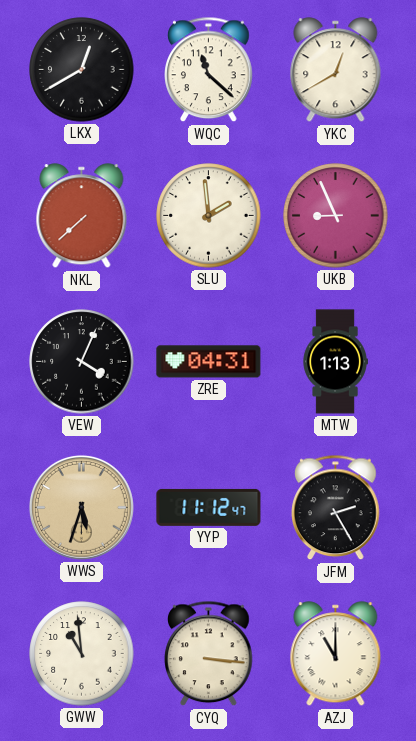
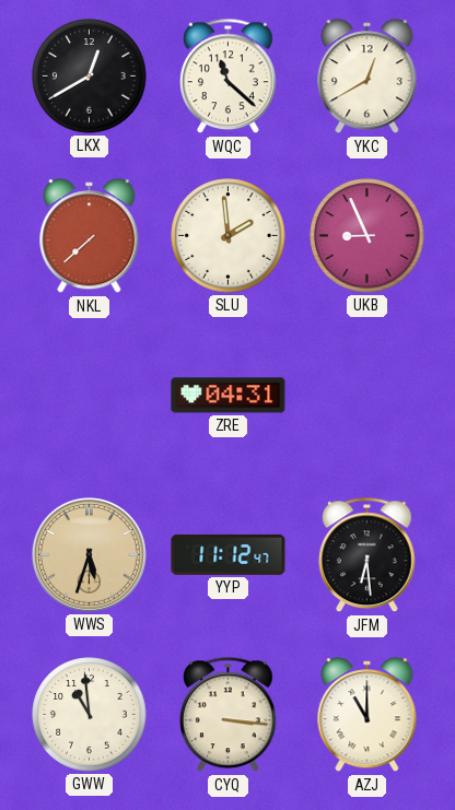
VEW: 4:04 -> none (82, 362)
MTW: 1:13 -> none (335, 362)
JFM: 2:25 -> 6:29 (367, 555)
